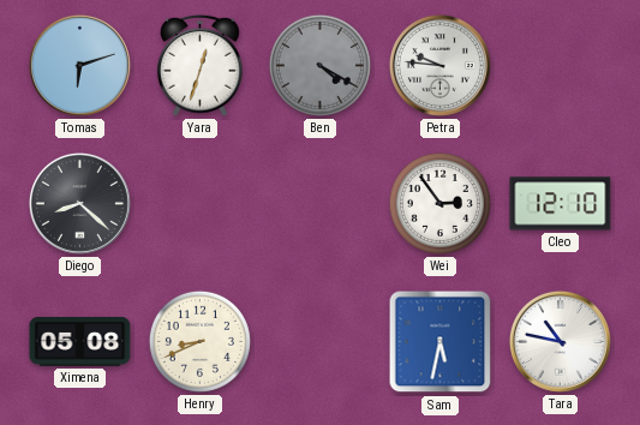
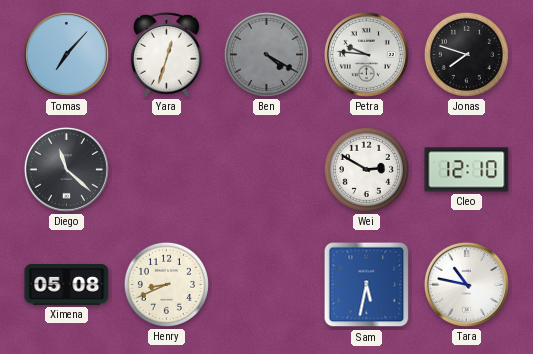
Tomas: 6:12 -> 7:07 (66, 54)
Jonas: none -> 7:48 (466, 54)
Diego: 8:22 -> 11:22 (66, 169)
Wei: 2:54 -> 2:50 (366, 169)
